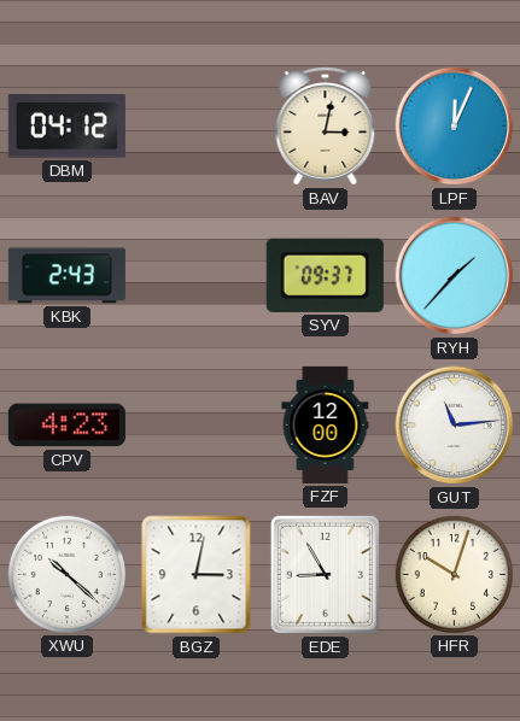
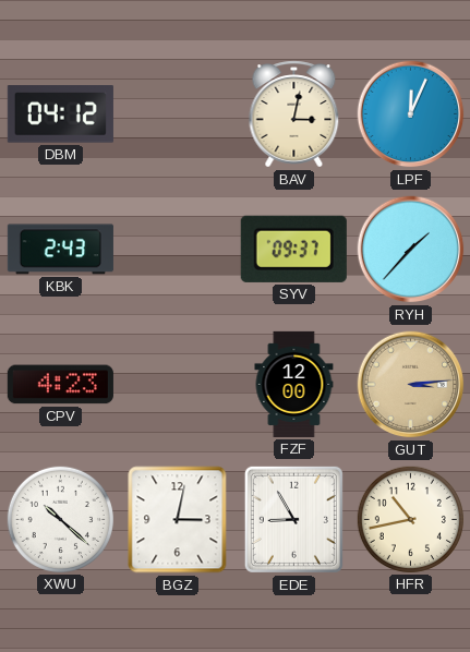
GUT: 11:14 -> 3:14 (411, 385)
GUT dial: white -> champagne (411, 385)
HFR: 10:03 -> 10:43 (410, 519)
